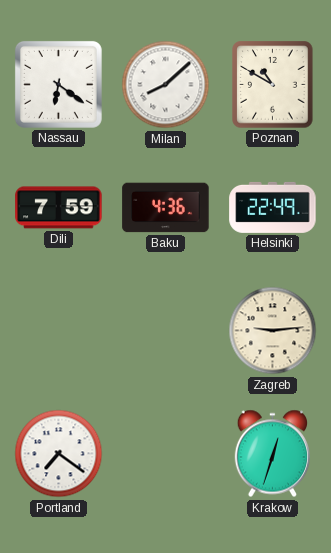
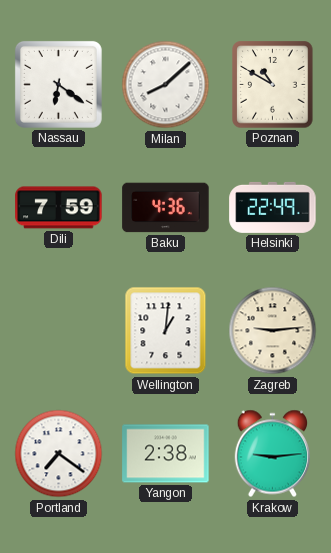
Wellington: none -> 1:01 (166, 331)
Yangon: none -> 2:38 (166, 454)
Krakow: 12:33 -> 9:14 (272, 454)
